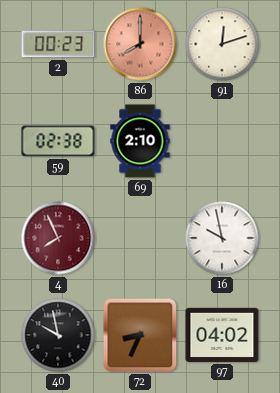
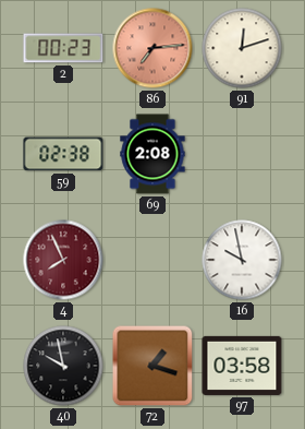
86: 8:00 -> 7:14 (152, 48)
69: 2:10 -> 2:08 (152, 154)
72: 8:34 -> 1:18 (152, 366)
97: 04:02 -> 03:58 (242, 366)
